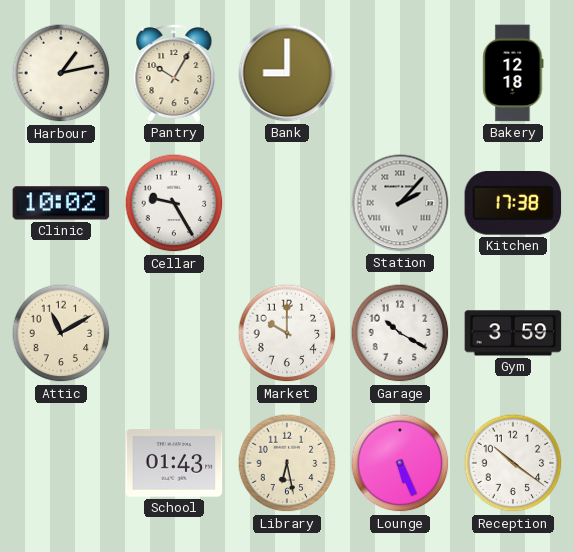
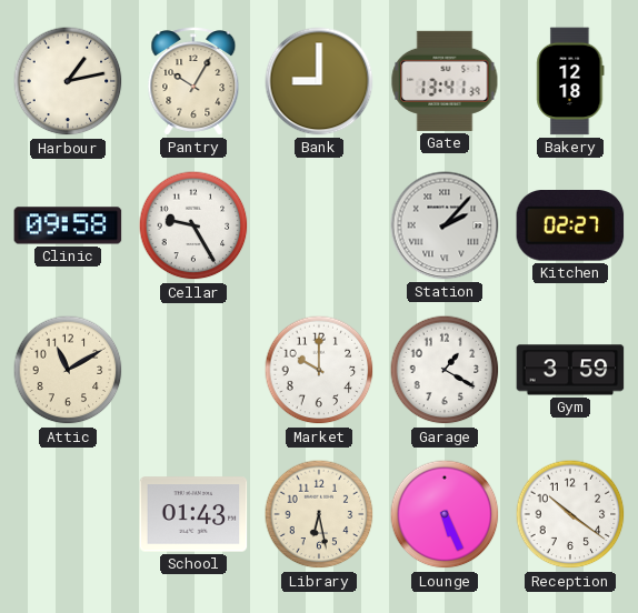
Gate: none -> 13:41 (445, 81)
Clinic: 10:02 -> 09:58 (68, 225)
Kitchen: 17:38 -> 02:27 (570, 225)
Garage: 10:20 -> 1:20 (445, 370)
